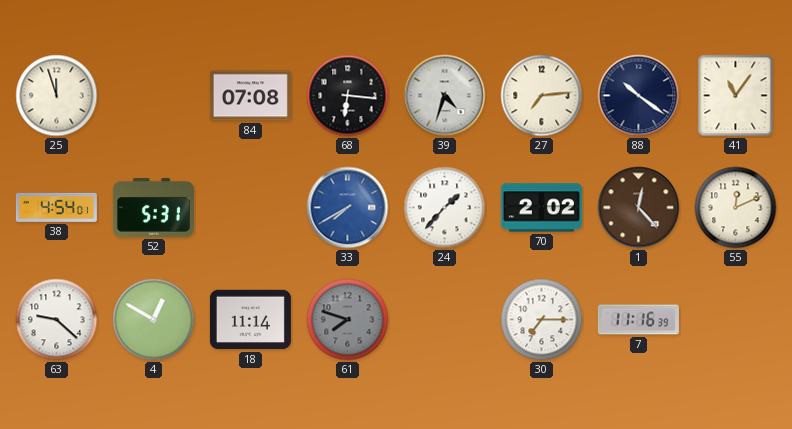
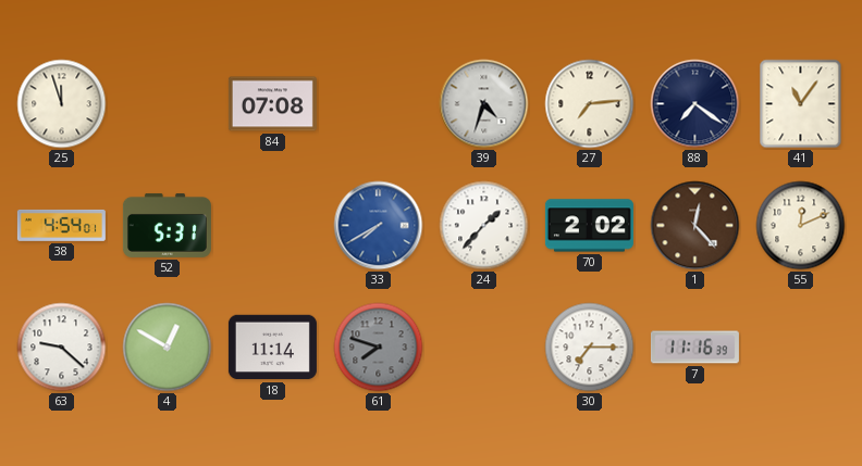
68: 6:16 -> none (348, 96)
88: 10:21 -> 7:21 (695, 104)
